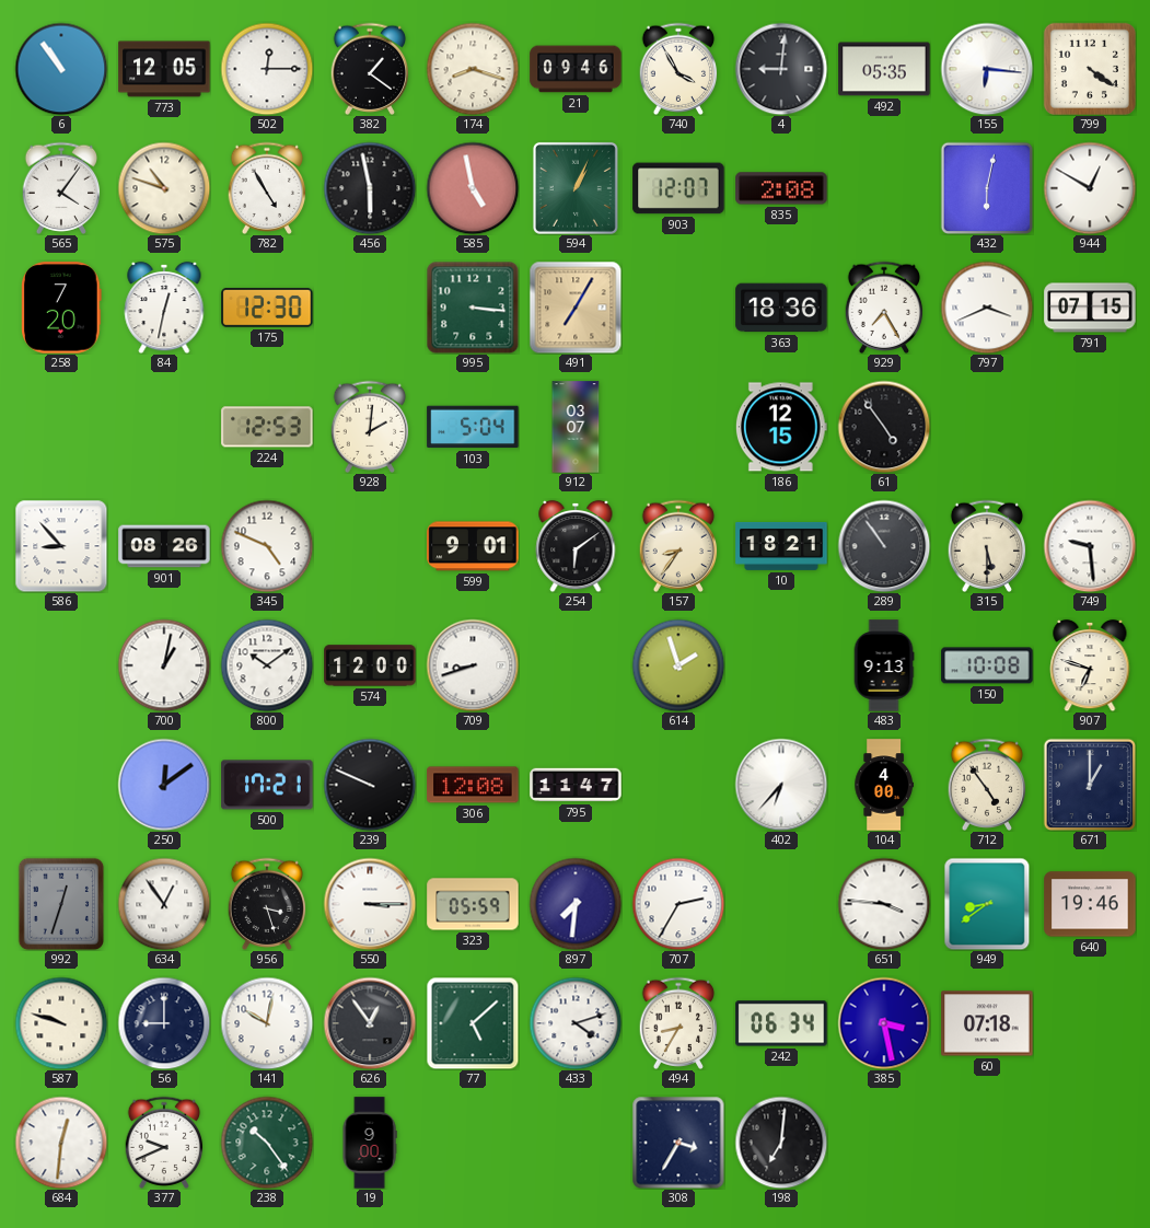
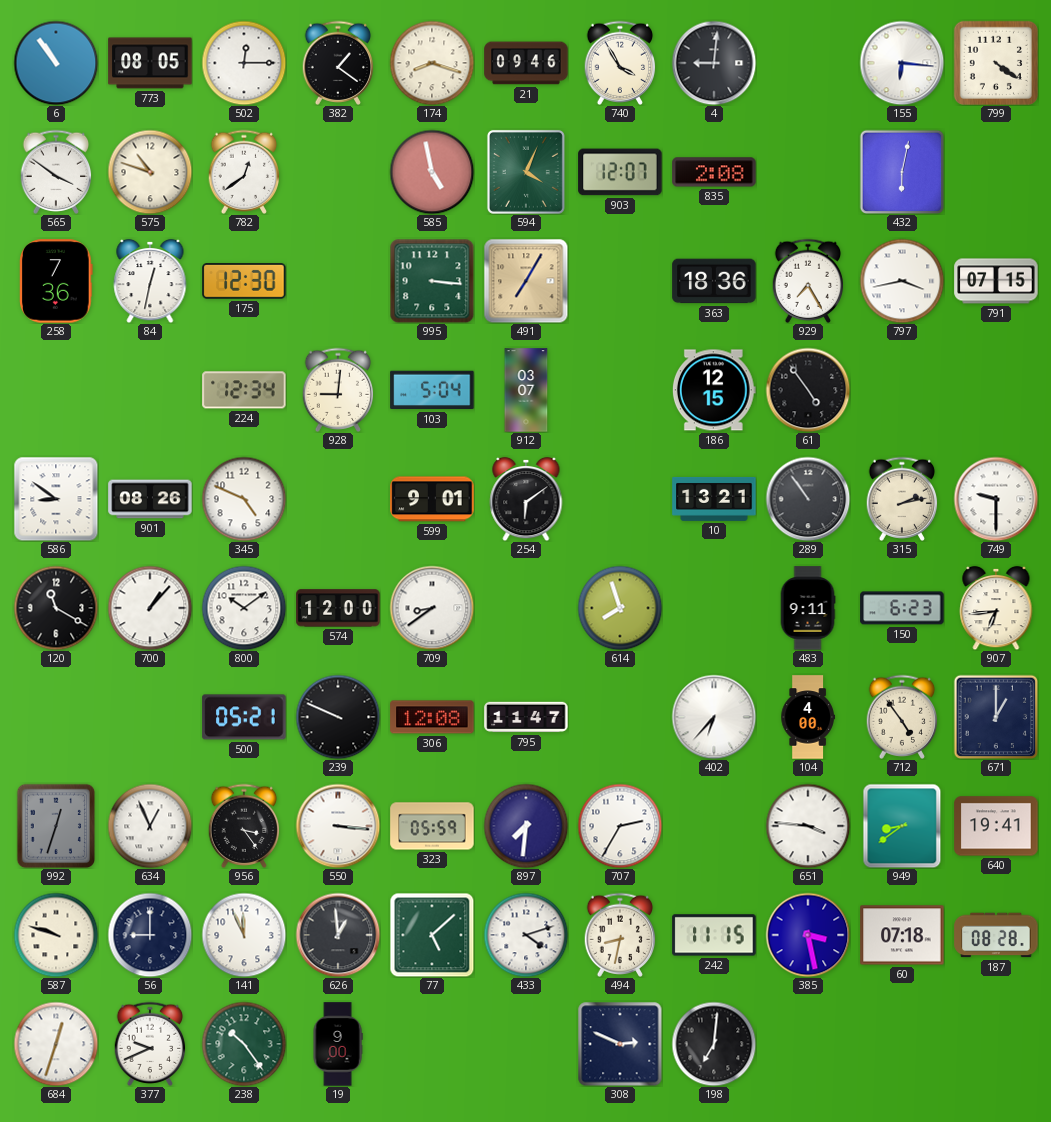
773: 12:05 -> 08:05 (150, 63)
492: 05:35 -> none (884, 69)
565: 4:06 -> 3:51 (56, 171)
782: 4:55 -> 12:39 (244, 171)
456: 5:58 -> none (370, 188)
594: 1:04 -> 4:04 (526, 172)
944: 12:50 -> none (1090, 188)
258: 7:20 -> 7:36 (57, 281)
797: 3:41 -> 3:43 (902, 281)
224: 12:53 -> 12:34 (244, 390)
928: 2:01 -> 9:01 (338, 389)
586: 8:53 -> 8:51 (56, 499)
157: 8:36 -> none (678, 545)
10: 18:21 -> 13:21 (714, 499)
315: 5:30 -> 2:13 (902, 498)
749: 9:29 -> 9:30 (996, 499)
120: none -> 11:20 (56, 608)
700: 1:02 -> 1:07 (150, 608)
709: 8:42 -> 8:39 (432, 608)
614: 1:57 -> 7:57 (620, 608)
483: 9:13 -> 9:11 (808, 608)
150: 10:08 -> 6:23 (902, 608)
907: 6:48 -> 6:44 (996, 608)
250: 12:09 -> none (164, 785)
500: 17:21 -> 05:21 (244, 717)
634: 12:54 -> 12:56 (150, 826)
956: 3:27 -> 3:24 (244, 825)
550: 3:15 -> 3:16 (338, 826)
640: 19:46 -> 19:41 (996, 826)
141: 10:02 -> 11:56 (244, 935)
626: 12:54 -> 12:59 (338, 935)
494: 8:35 -> 8:32 (620, 934)
242: 06:34 -> 11:15 (714, 935)
187: none -> 08:28 (996, 935)
684: 12:31 -> 12:33 (56, 1044)
308: 3:35 -> 2:49 (620, 1044)
